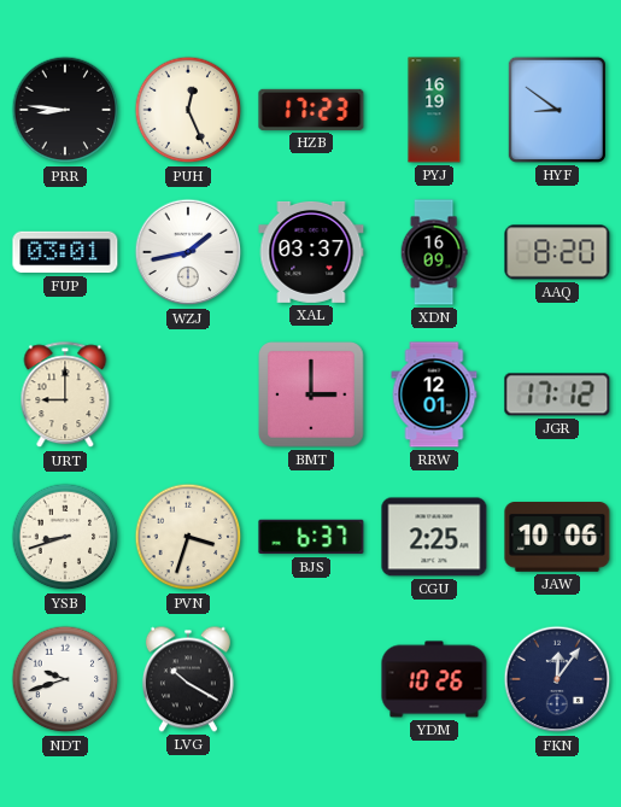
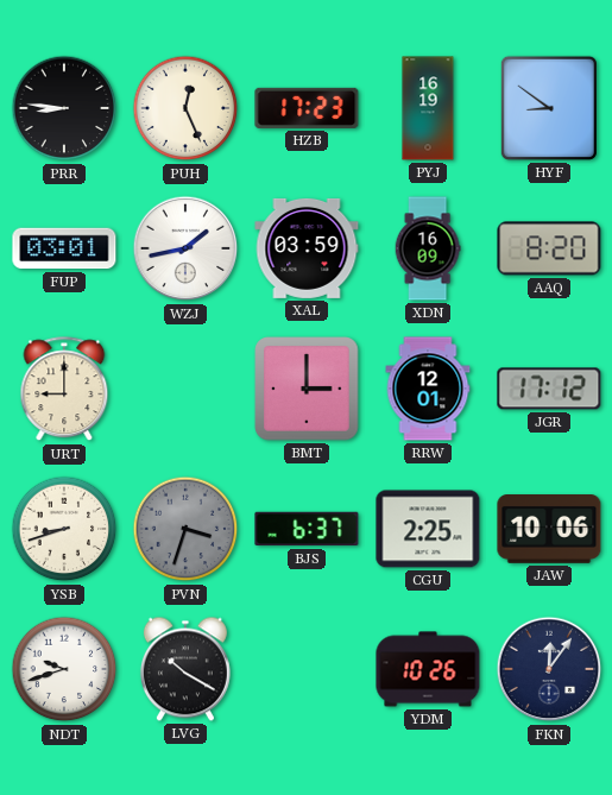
XAL: 03:37 -> 03:59 (307, 248)
PVN dial: cream -> grey (185, 529)
